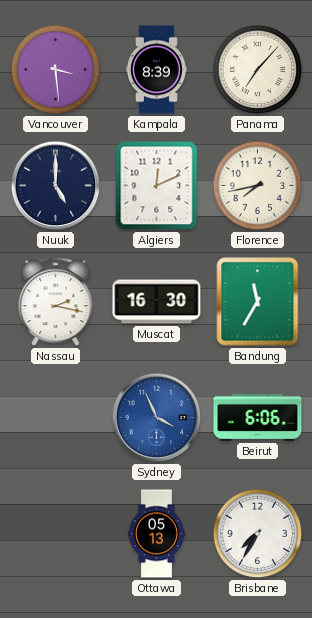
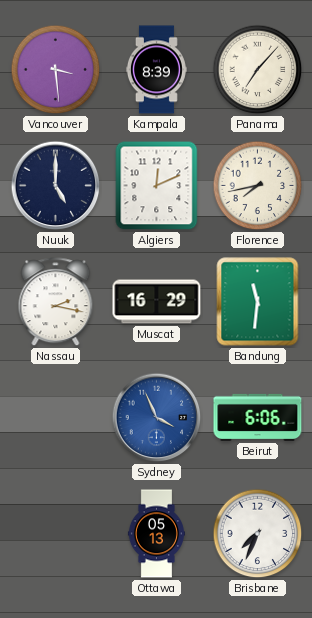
Muscat: 16:30 -> 16:29 (157, 302)
Bandung: 11:35 -> 11:31 (258, 302)
Brisbane: 7:35 -> 7:34 (258, 534)
